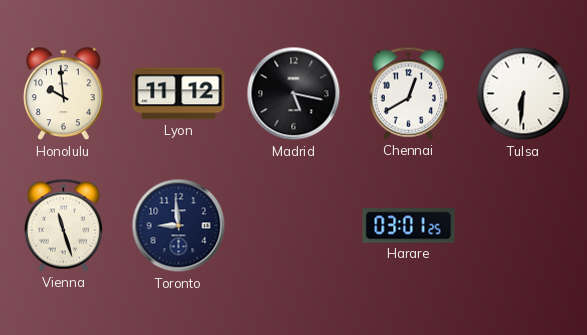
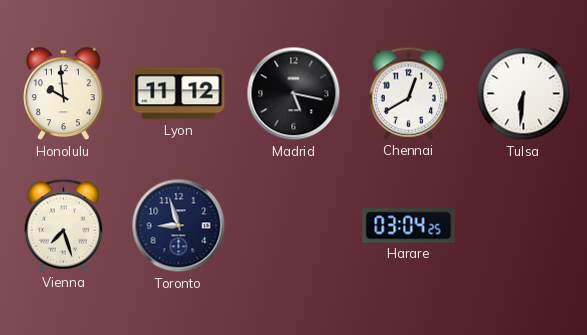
Vienna: 11:27 -> 7:27 (64, 225)
Toronto: 8:59 -> 8:57 (179, 226)
Harare: 03:01 -> 03:04 (409, 226)
